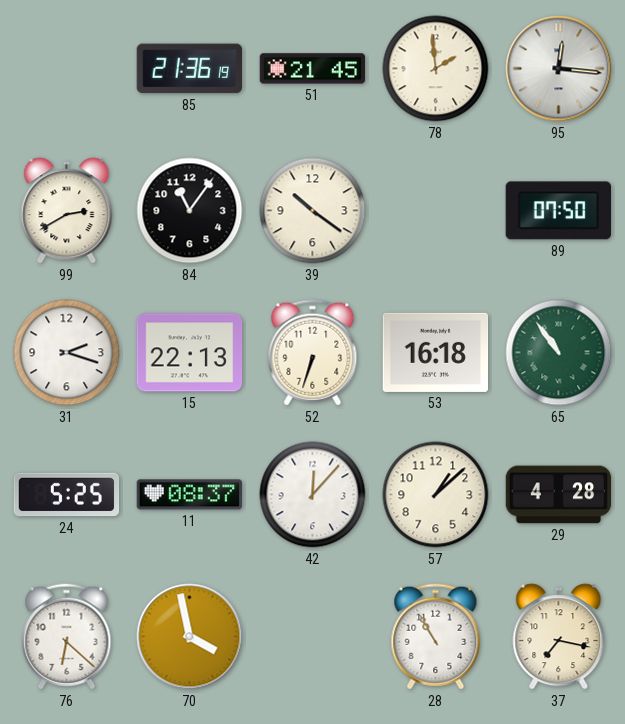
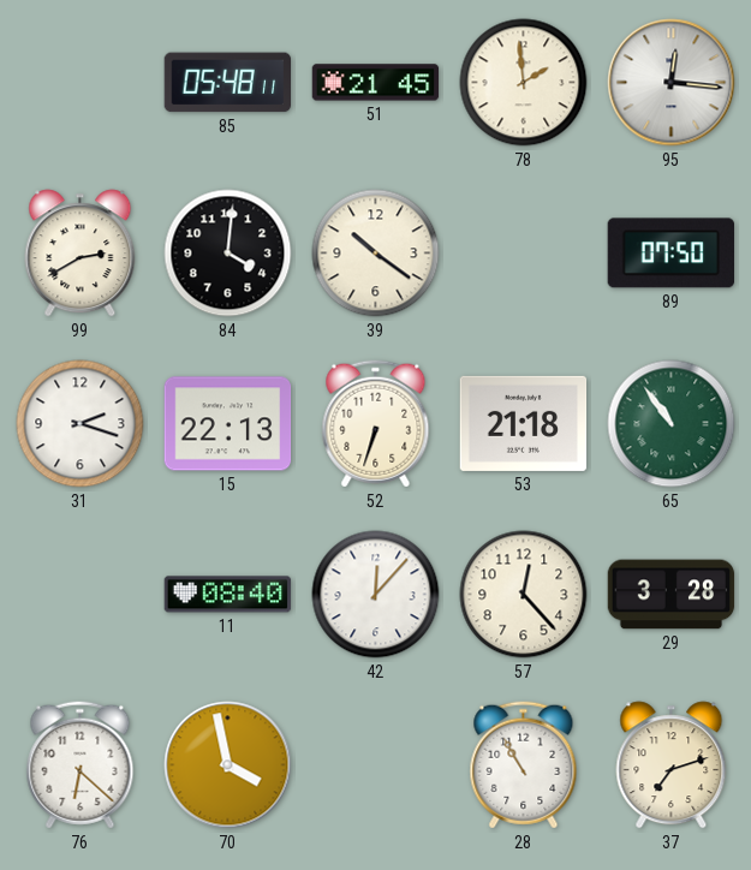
85: 21:36 -> 05:48 (228, 83)
84: 11:06 -> 4:01 (228, 254)
53: 16:18 -> 21:18 (524, 423)
24: 5:25 -> none (67, 495)
11: 08:37 -> 08:40 (228, 595)
57: 1:08 -> 12:23 (524, 595)
29: 4:28 -> 3:28 (672, 595)
37: 7:17 -> 7:12 (672, 765)
